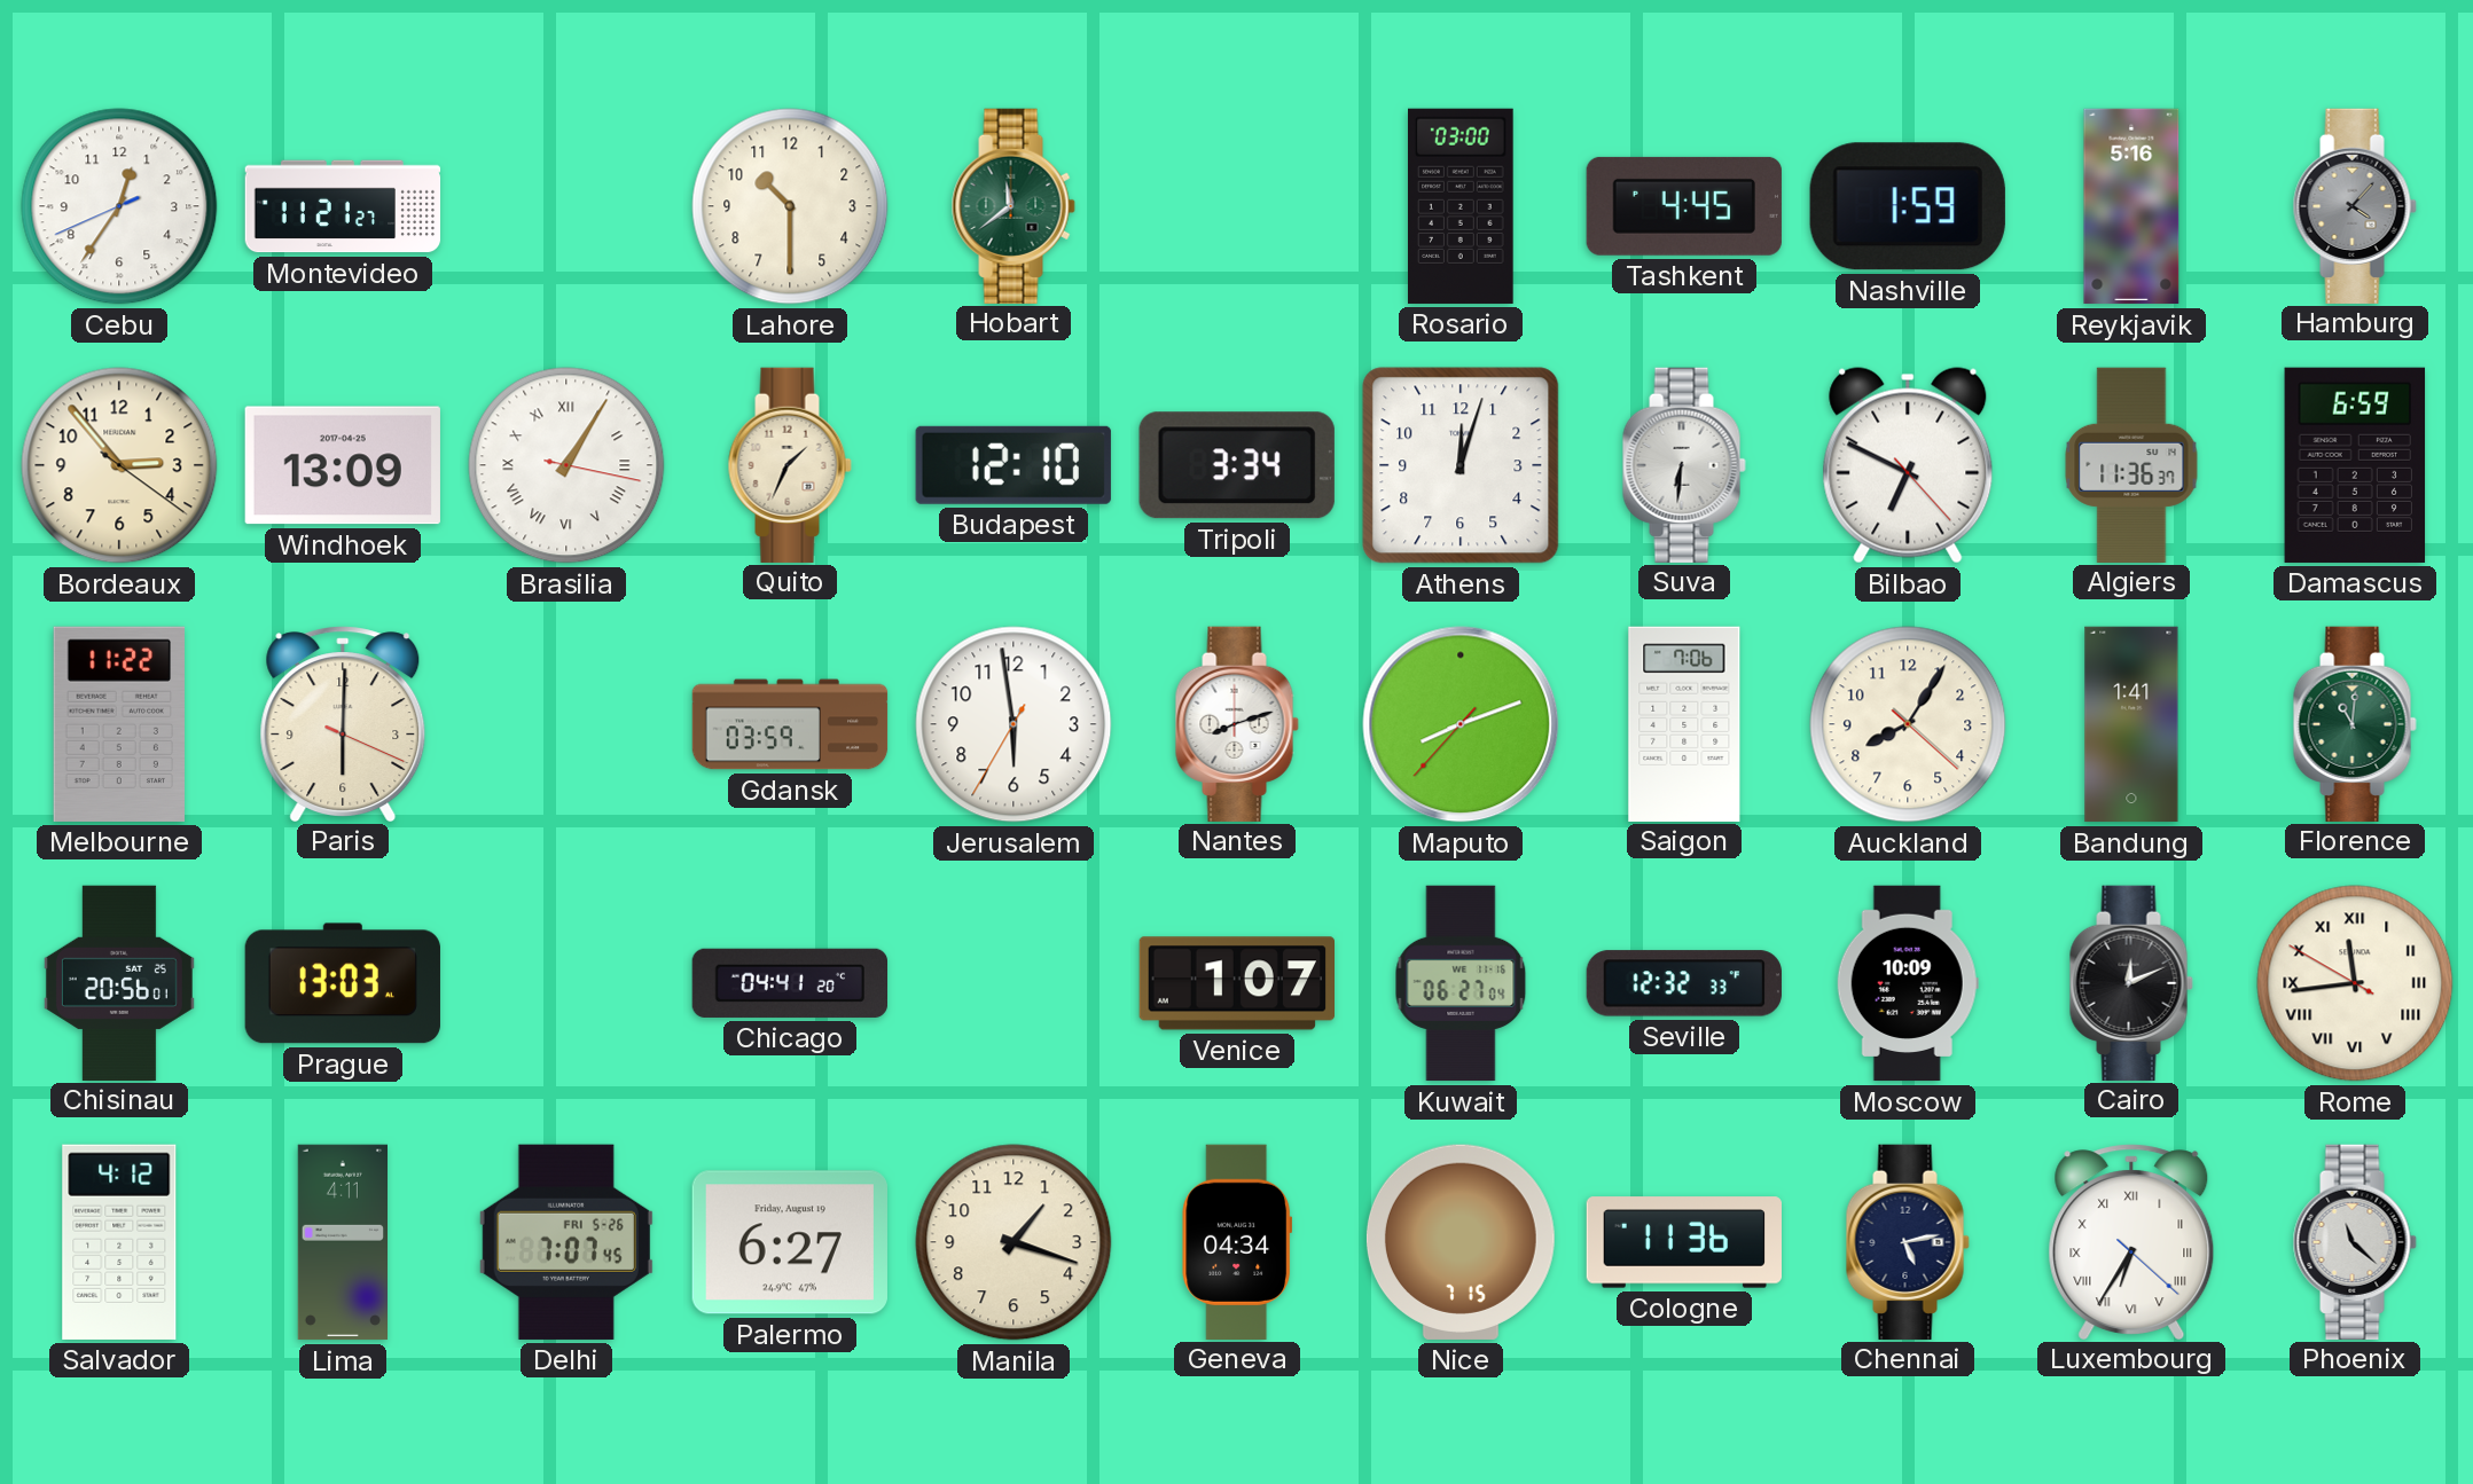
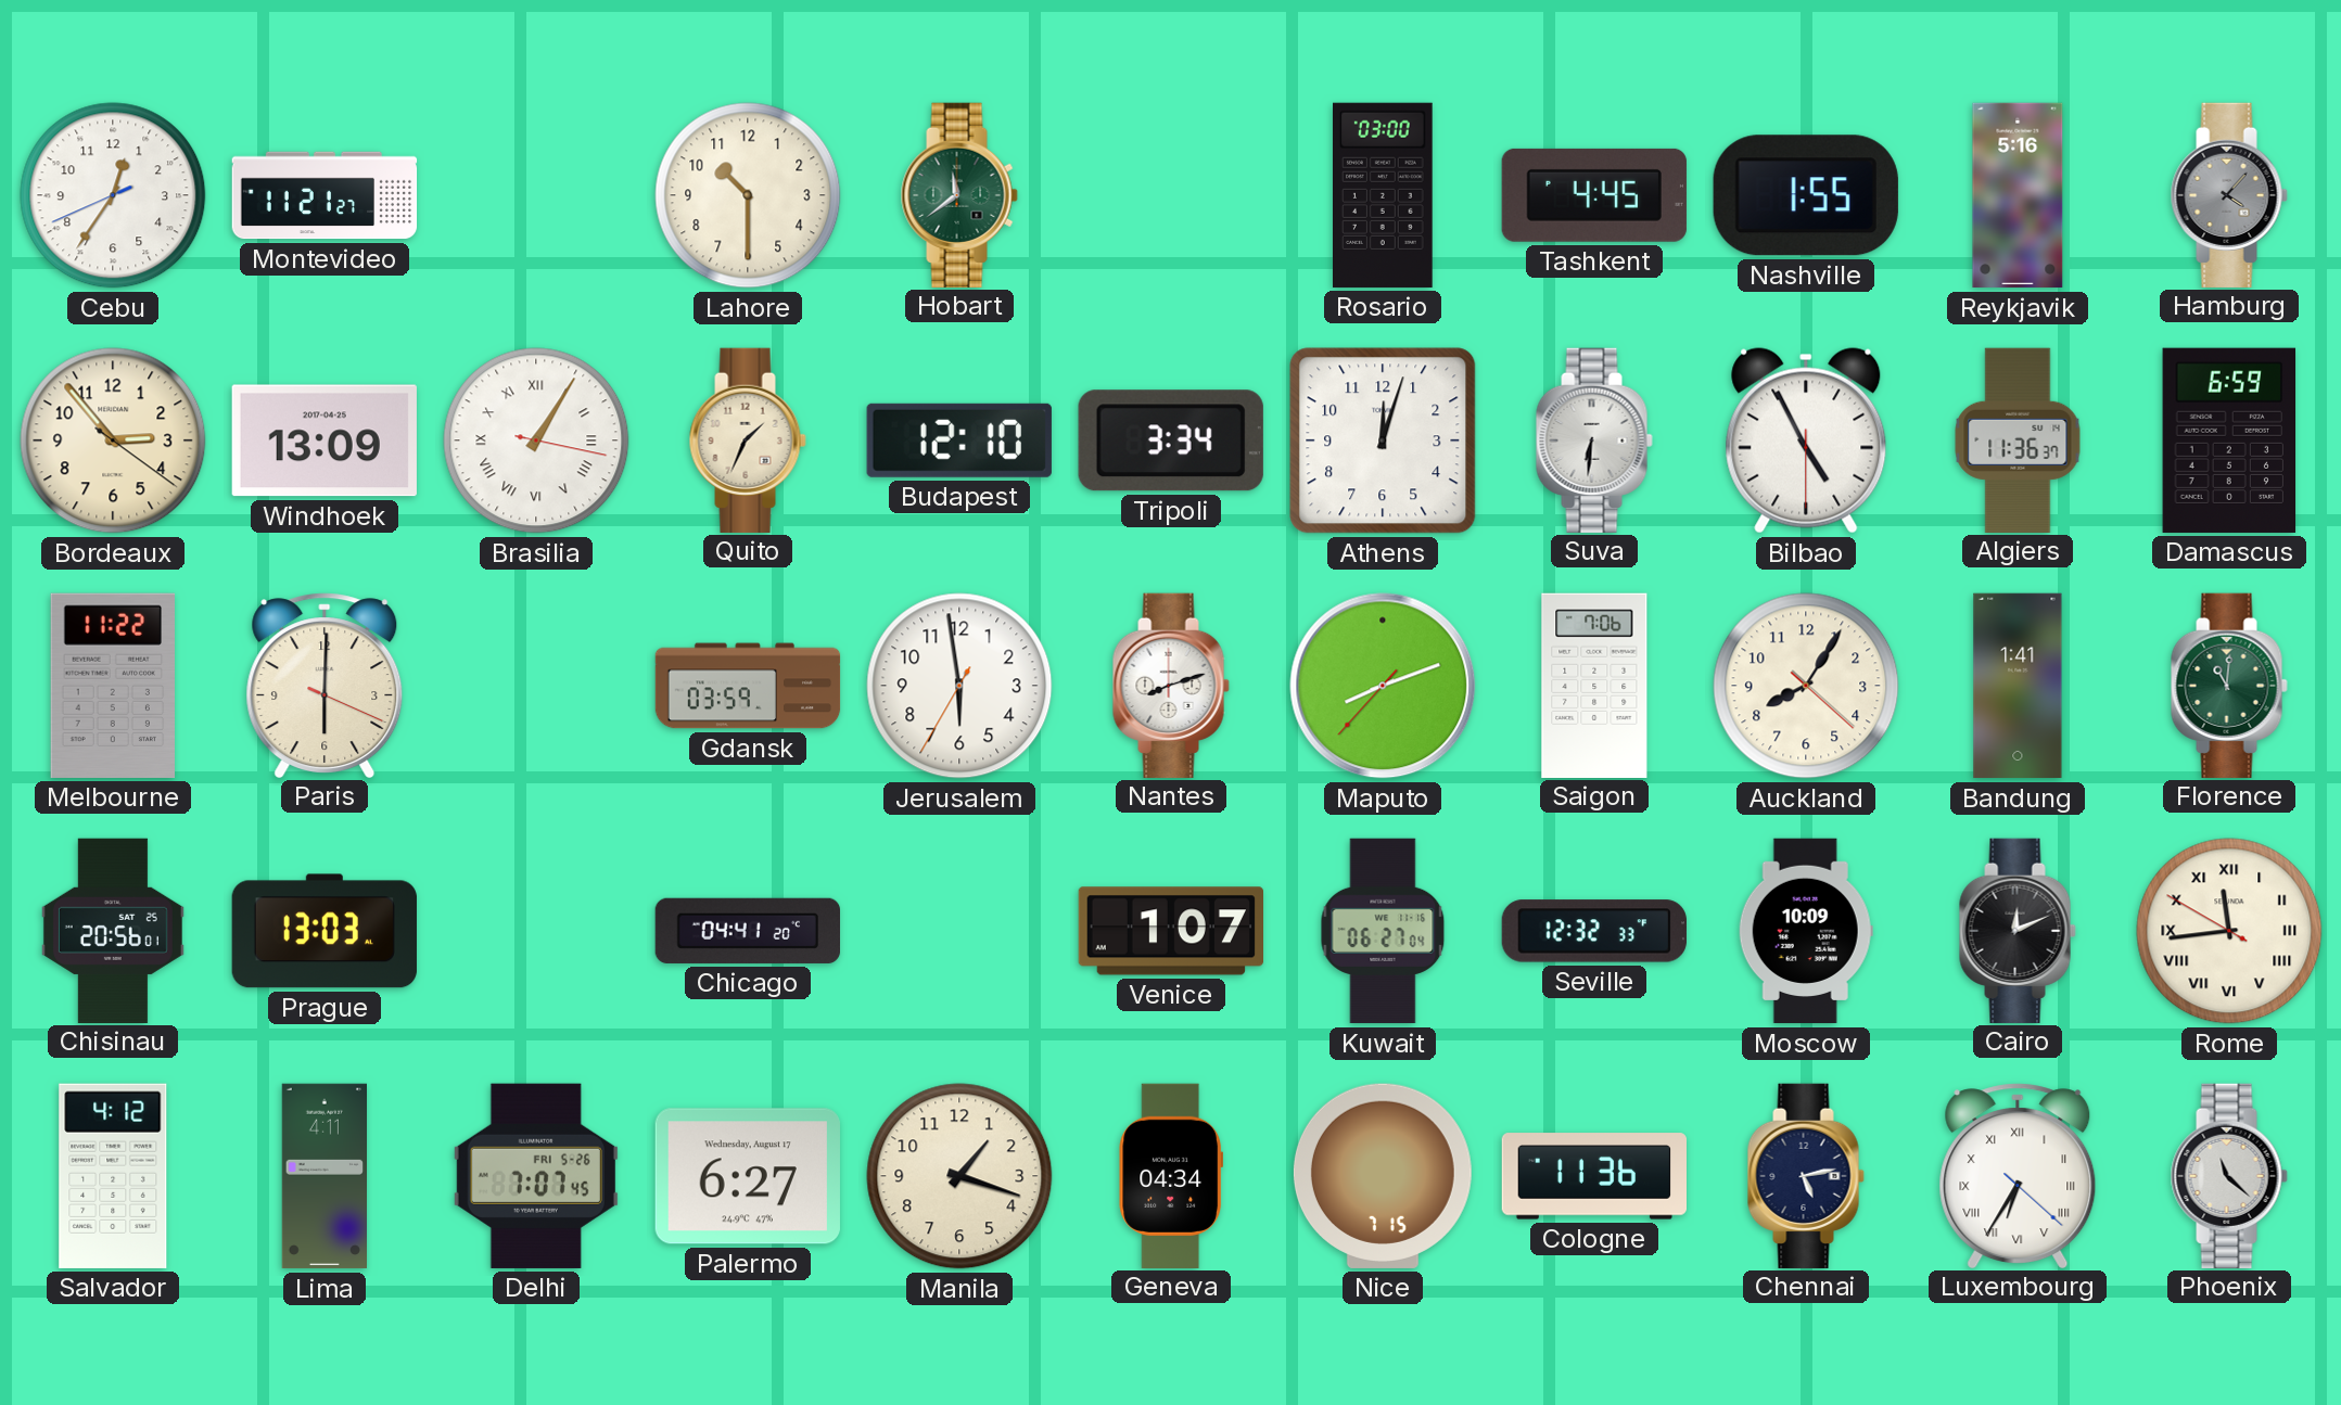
Nashville: 1:59 -> 1:55 (1806, 195)
Bilbao: 6:49 -> 4:55 (1806, 440)
Palermo date: Friday, August 19 -> Wednesday, August 17 (748, 1176)
